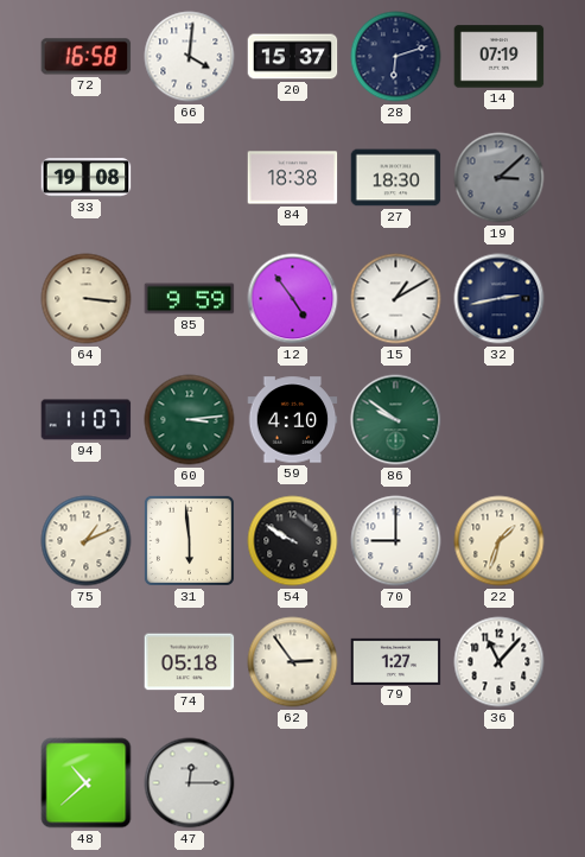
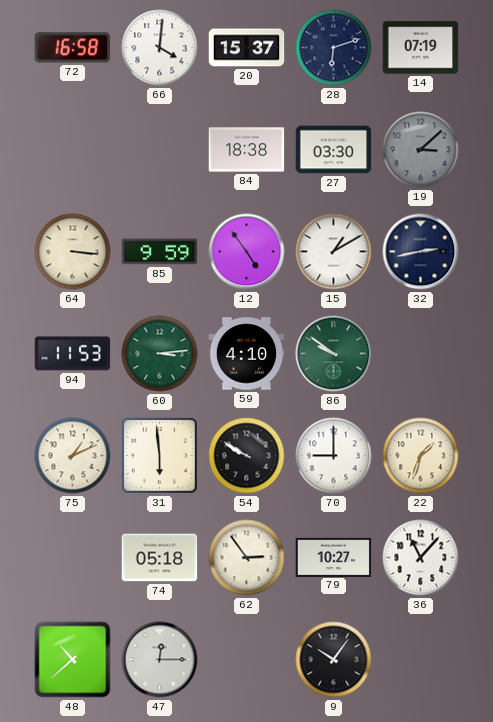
33: 19:08 -> none (87, 178)
27: 18:30 -> 03:30 (334, 150)
94: 11:07 -> 11:53 (73, 354)
79: 1:27 -> 10:27 (334, 557)
9: none -> 10:06 (334, 660)
